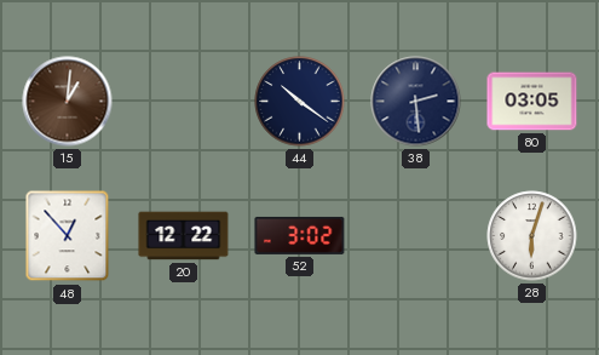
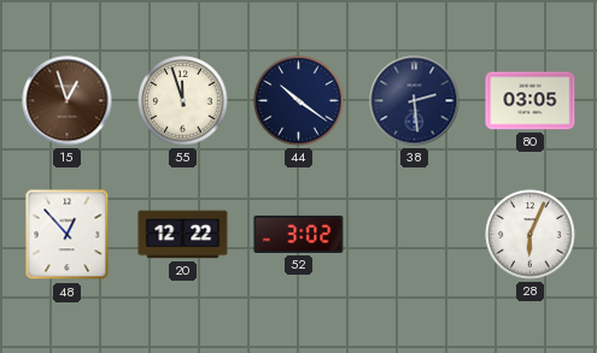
15: 1:01 -> 12:57 (68, 101)
55: none -> 11:57 (183, 101)
28: 6:03 -> 6:04 (531, 235)
